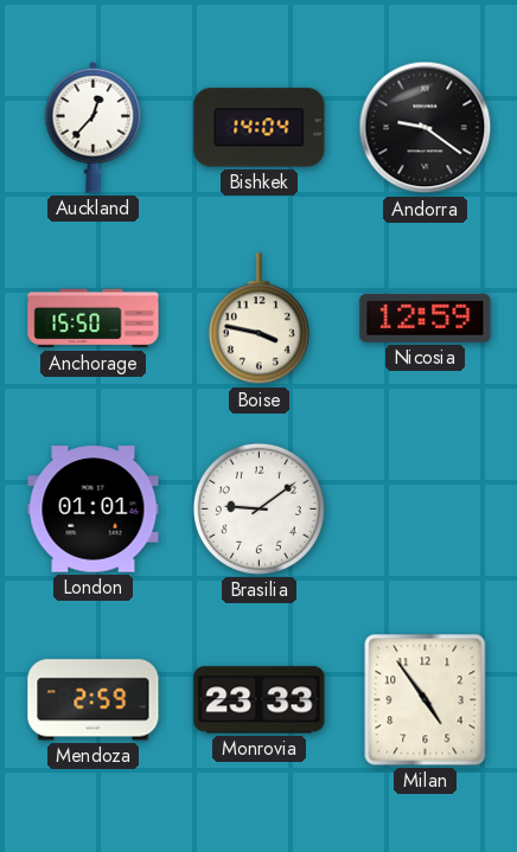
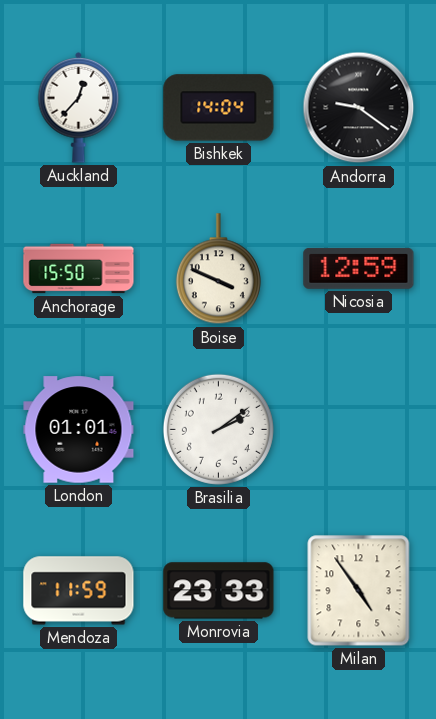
Boise: 3:47 -> 3:49 (218, 269)
Brasilia: 9:09 -> 2:09 (218, 429)
Mendoza: 2:59 -> 11:59 (79, 591)
